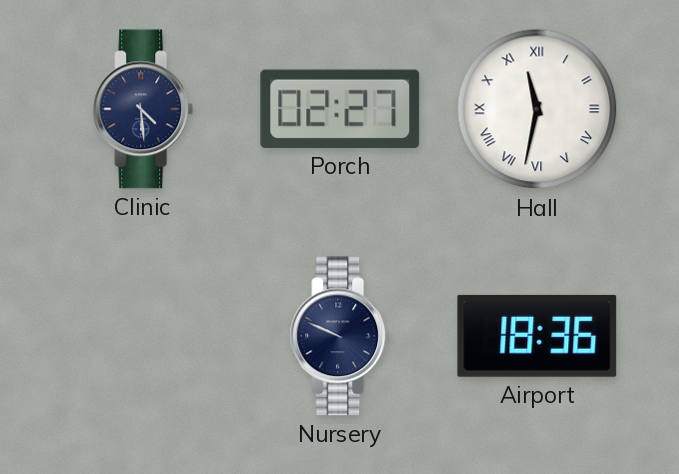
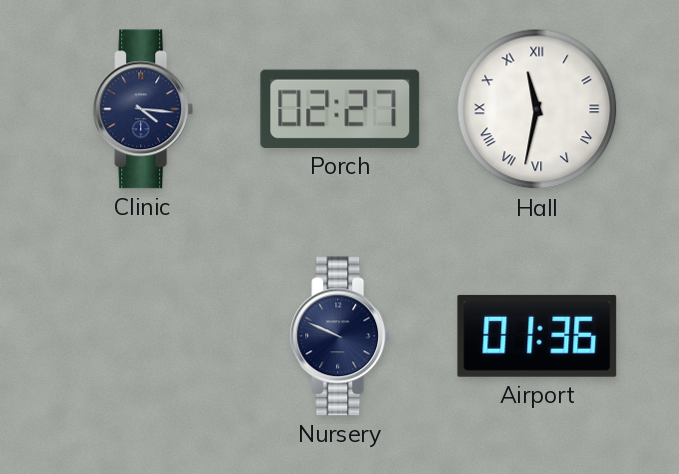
Clinic: 4:29 -> 4:16 (143, 109)
Airport: 18:36 -> 01:36 (537, 336)
